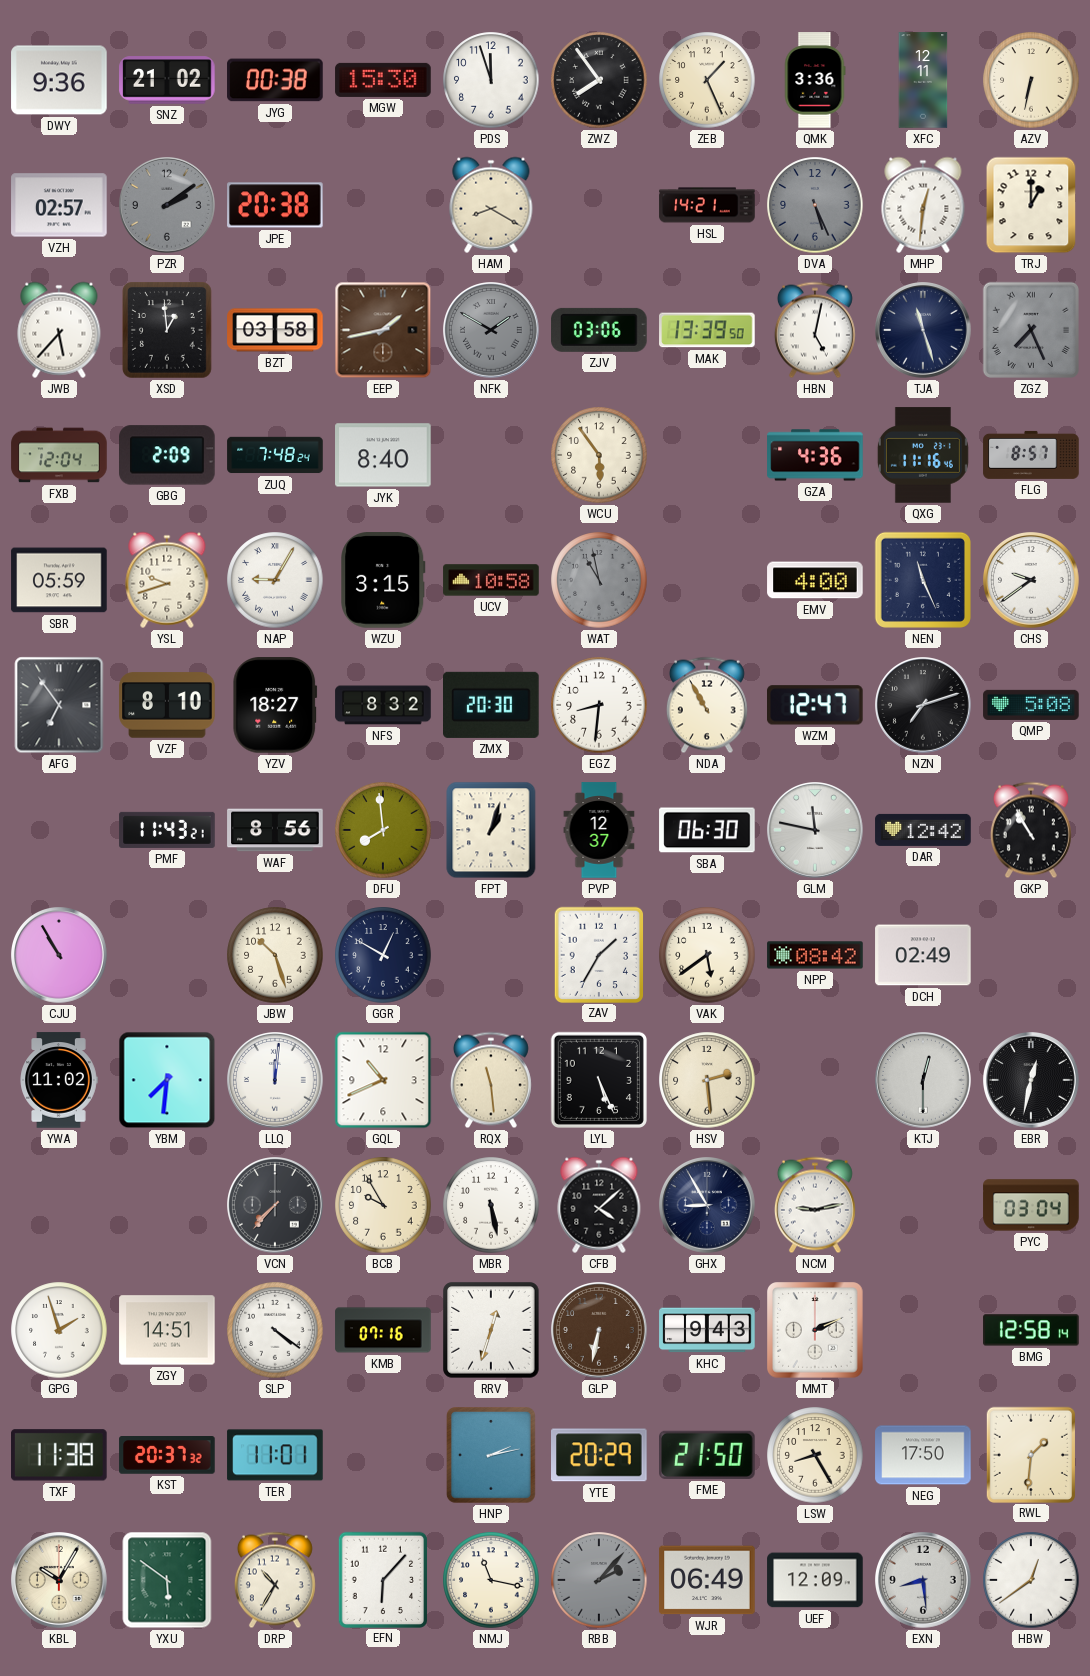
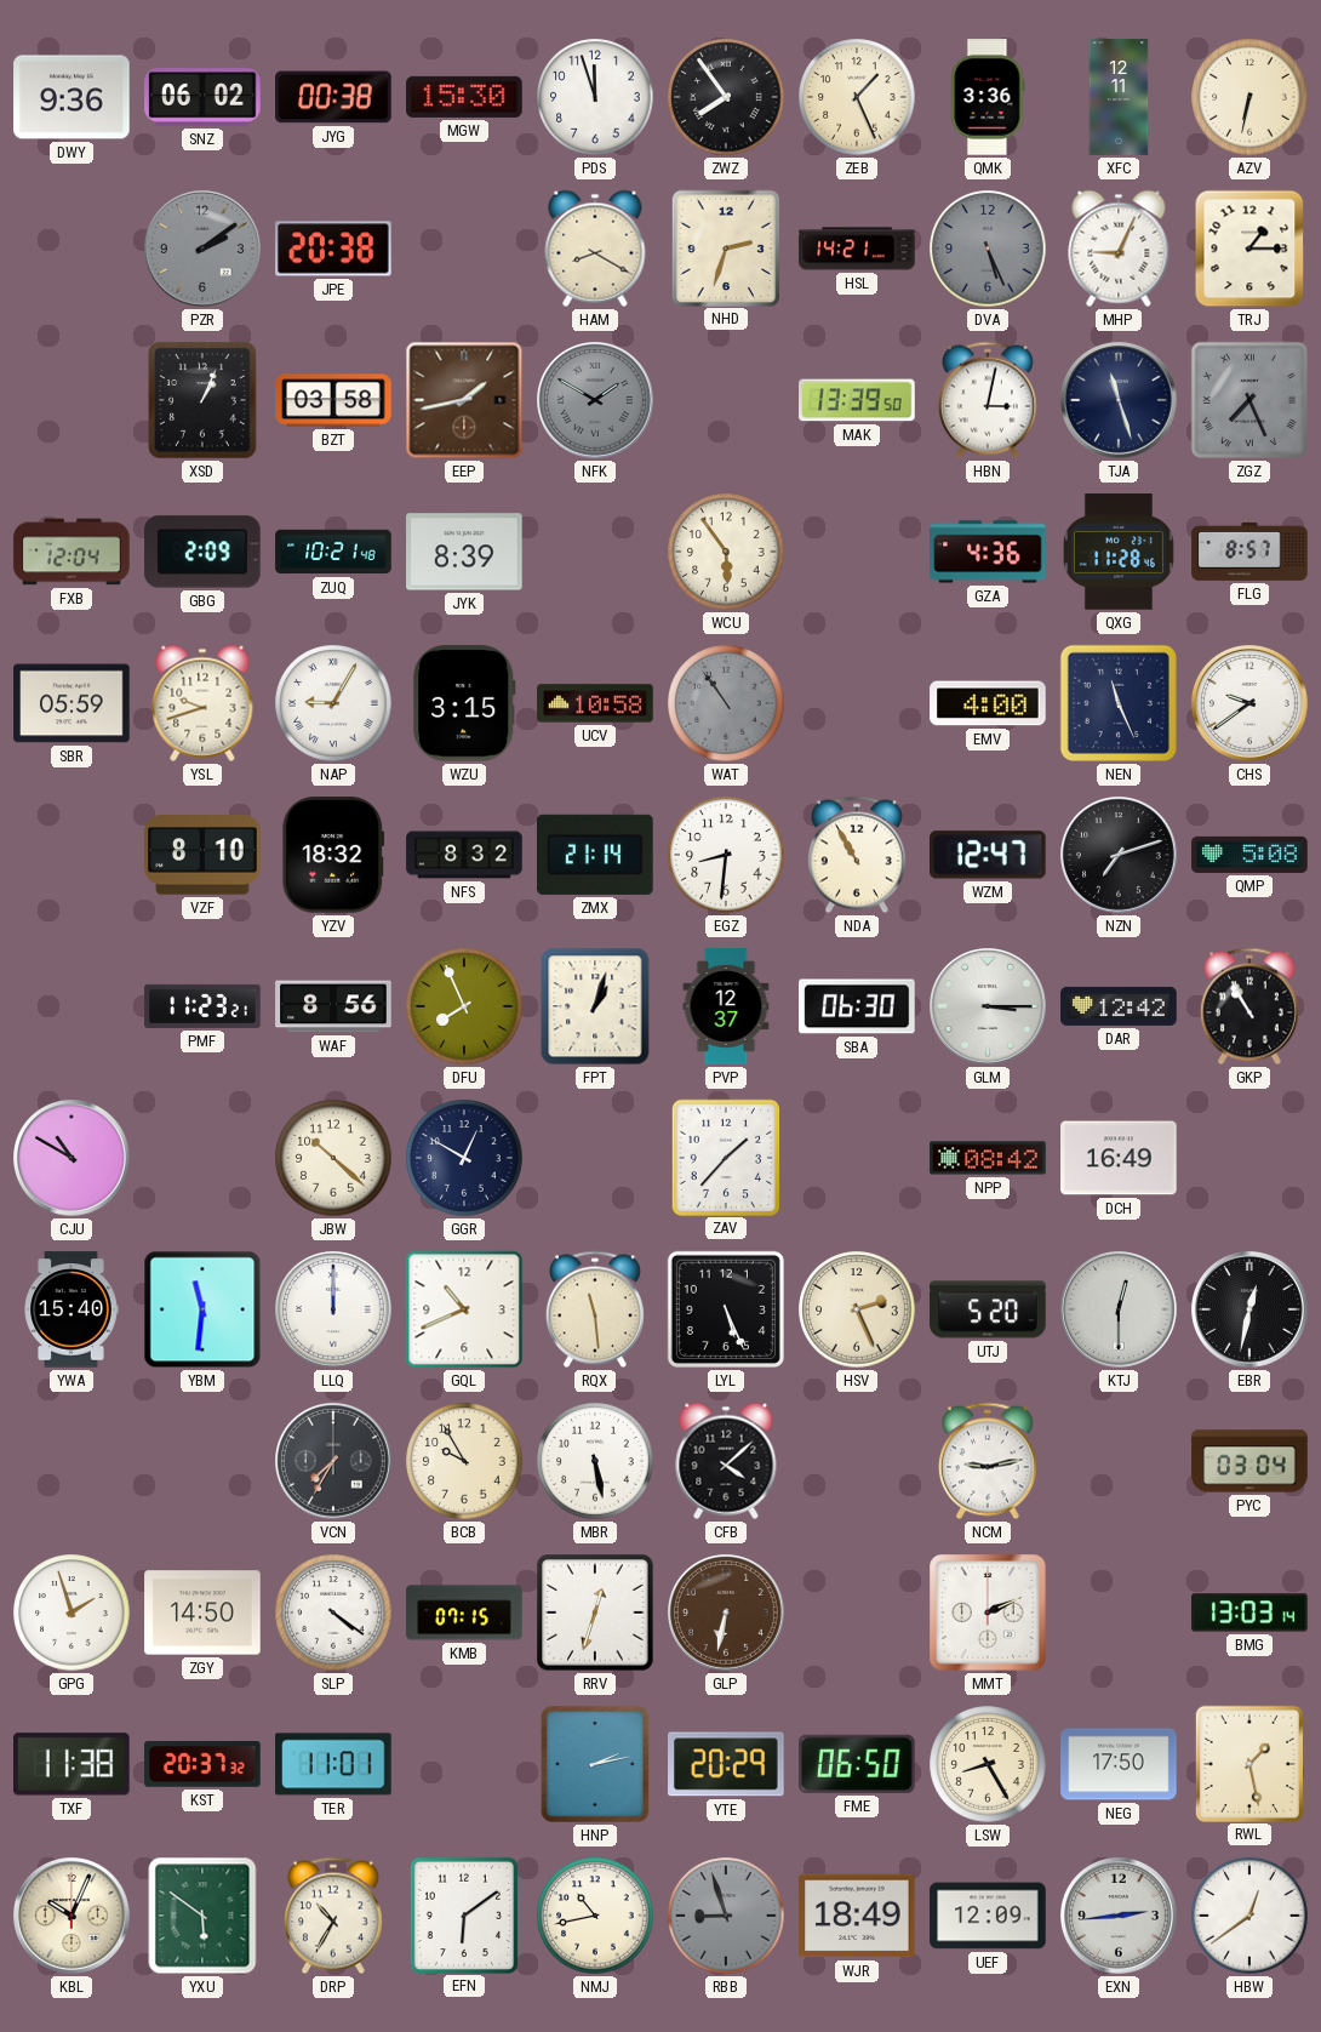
SNZ: 21:02 -> 06:02 (202, 97)
VZH: 02:57 -> none (59, 205)
NHD: none -> 2:33 (725, 247)
MHP: 12:31 -> 9:04 (1119, 249)
TRJ: 1:00 -> 1:15 (1249, 249)
JWB: 5:37 -> none (59, 330)
XSD: 12:59 -> 1:04 (204, 401)
ZJV: 03:06 -> none (599, 330)
HBN: 5:02 -> 3:02 (988, 400)
ZUQ: 7:48 -> 10:21 (333, 552)
JYK: 8:40 -> 8:39 (464, 552)
QXG: 11:16 -> 11:28 (1119, 552)
WAT: 10:58 -> 10:54 (726, 703)
AFG: 6:54 -> none (59, 705)
YZV: 18:27 -> 18:32 (333, 855)
ZMX: 20:30 -> 21:14 (595, 855)
PMF: 11:43 -> 11:23 (202, 1006)
DFU: 7:59 -> 7:56 (464, 1006)
GLM: 11:47 -> 3:15 (989, 1008)
CJU: 10:55 -> 10:50 (73, 1159)
JBW: 10:27 -> 10:22 (333, 1158)
ZAV: 1:35 -> 1:37 (725, 1157)
VAK: 5:39 -> none (707, 955)
DCH: 02:49 -> 16:49 (1119, 1158)
YWA: 11:02 -> 15:40 (72, 1309)
YBM: 7:31 -> 11:31 (202, 1309)
LLQ: 12:01 -> 12:00 (334, 1311)
HSV: 2:29 -> 2:26 (857, 1309)
UTJ: none -> 5:20 (988, 1309)
VCN: 7:37 -> 7:35 (334, 1462)
GHX: 8:55 -> none (708, 1206)
ZGY: 14:51 -> 14:50 (202, 1613)
KMB: 07:16 -> 07:15 (464, 1613)
KHC: 9:43 -> none (707, 1330)
BMG: 12:58 -> 13:03 (1249, 1613)
FME: 21:50 -> 06:50 (858, 1764)
RWL: 1:31 -> 1:28 (1248, 1763)
KBL: 10:05 -> 10:04 (73, 1917)
EFN: 6:07 -> 6:09 (463, 1914)
NMJ: 11:17 -> 10:43 (595, 1916)
RBB: 2:07 -> 8:57 (726, 1916)
WJR: 06:49 -> 18:49 (857, 1916)
EXN: 8:29 -> 2:44 (1120, 1917)
